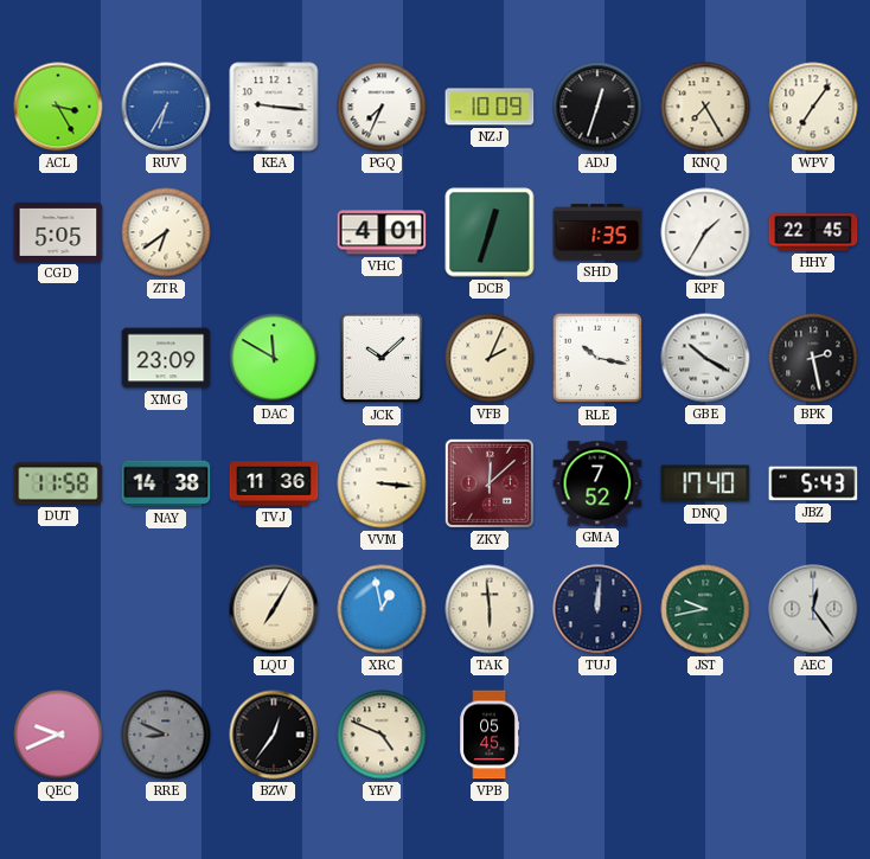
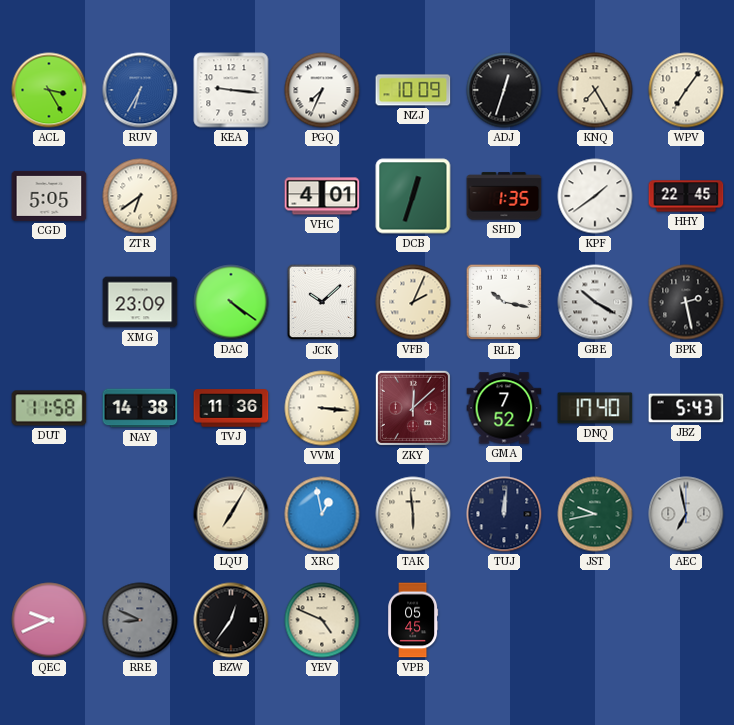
KPF: 1:35 -> 1:39 (595, 196)
DAC: 11:50 -> 4:21 (231, 302)
AEC: 12:24 -> 6:58 (686, 514)
